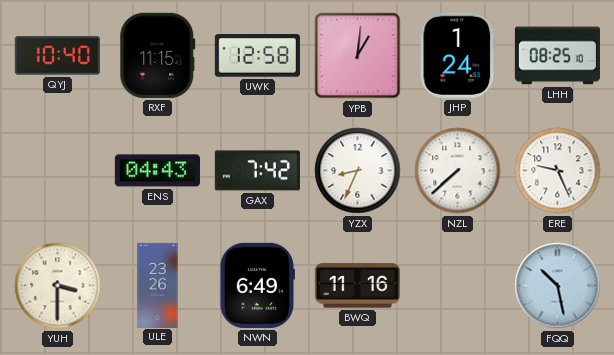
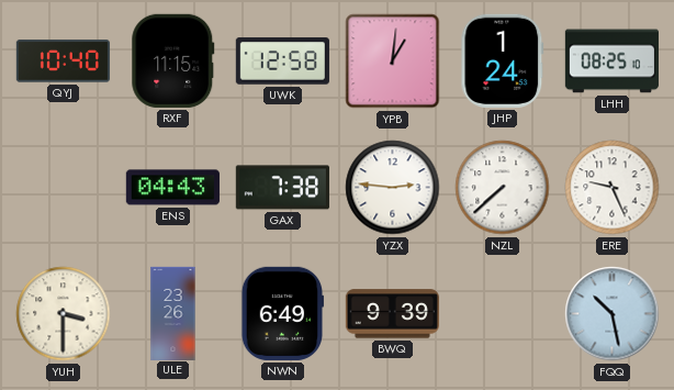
GAX: 7:42 -> 7:38 (282, 188)
YZX: 8:34 -> 2:46 (393, 188)
BWQ: 11:16 -> 9:39 (392, 314)
